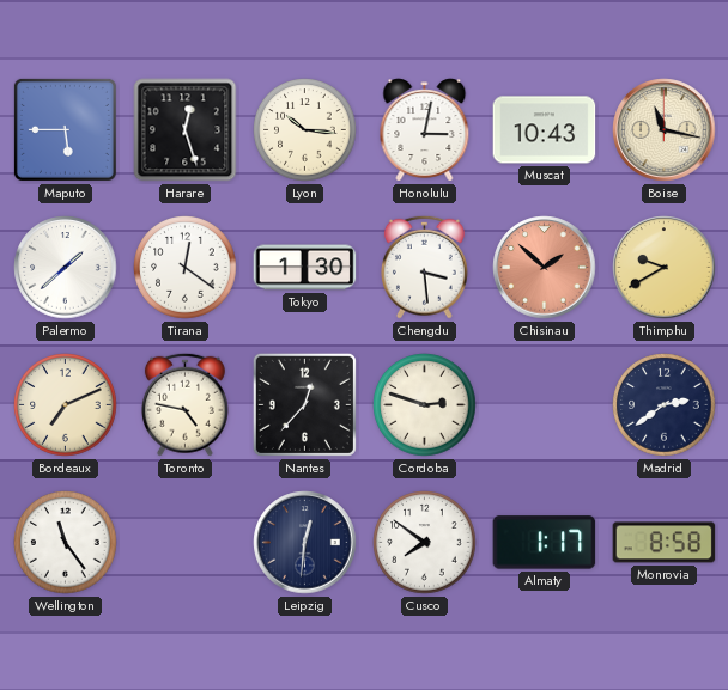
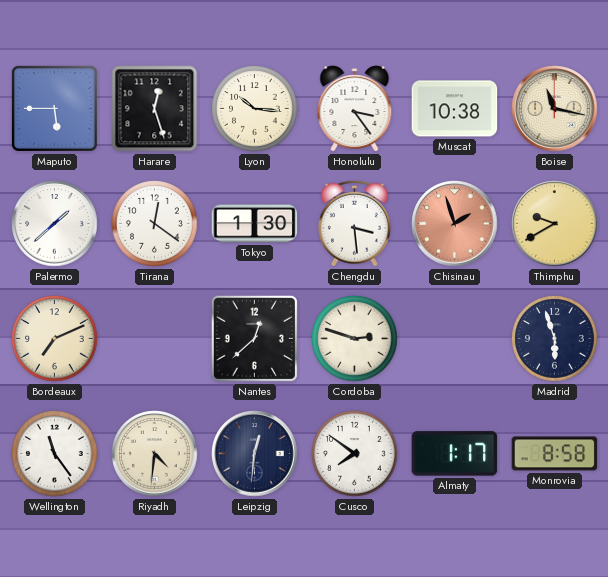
Honolulu: 3:02 -> 3:24 (355, 109)
Muscat: 10:43 -> 10:38 (455, 109)
Chisinau: 1:52 -> 1:57 (455, 224)
Toronto: 4:47 -> none (184, 404)
Nantes: 12:37 -> 12:38 (254, 338)
Madrid: 2:39 -> 5:57 (555, 339)
Riyadh: none -> 4:31 (155, 454)
